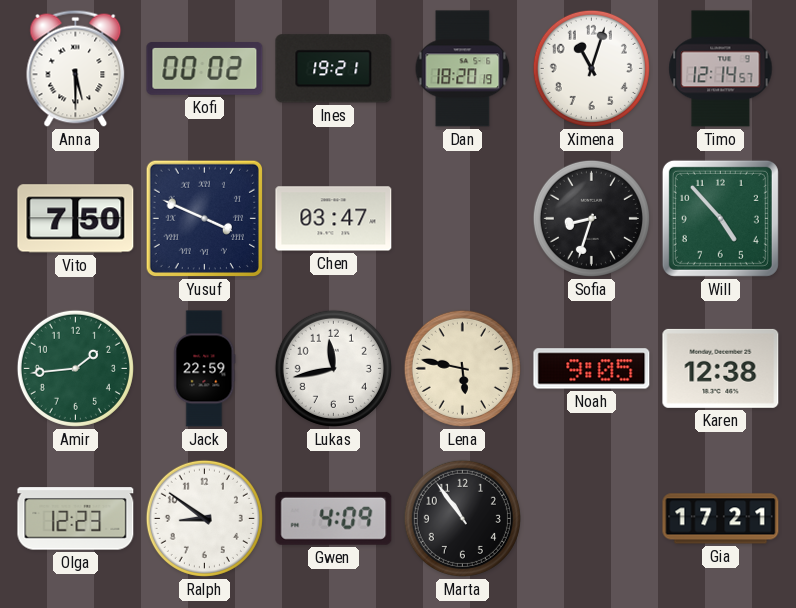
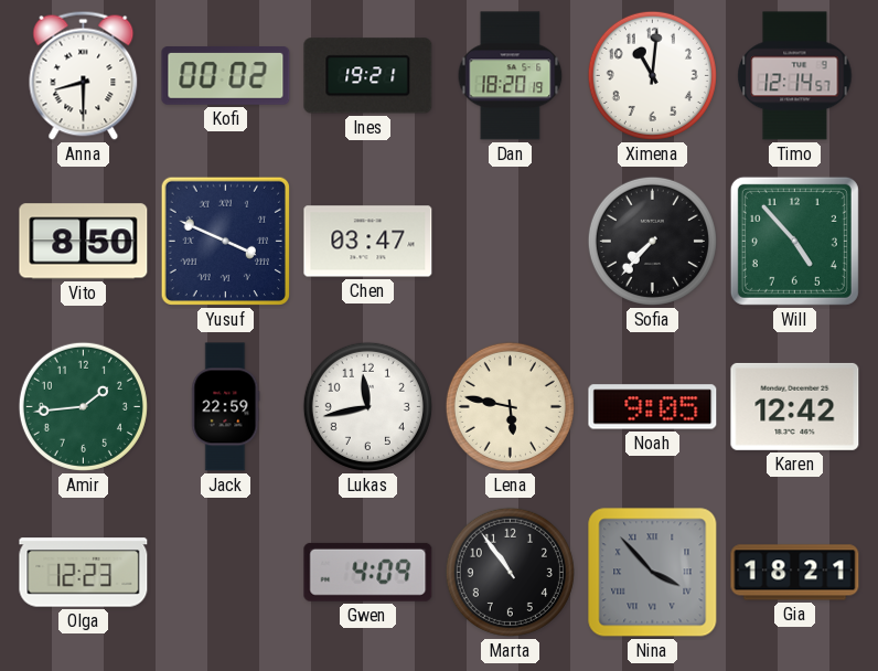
Anna: 5:30 -> 8:30 (84, 75)
Ximena: 11:03 -> 11:01 (652, 75)
Vito: 7:50 -> 8:50 (84, 242)
Sofia: 8:33 -> 7:37 (652, 241)
Karen: 12:38 -> 12:42 (795, 406)
Ralph: 8:51 -> none (204, 518)
Nina: none -> 3:53 (653, 573)
Gia: 17:21 -> 18:21 (795, 573)
